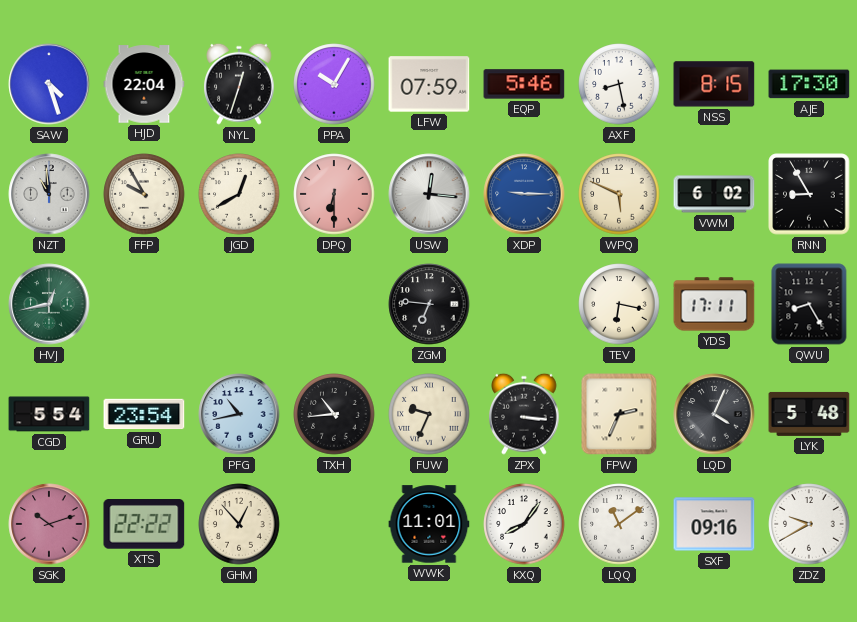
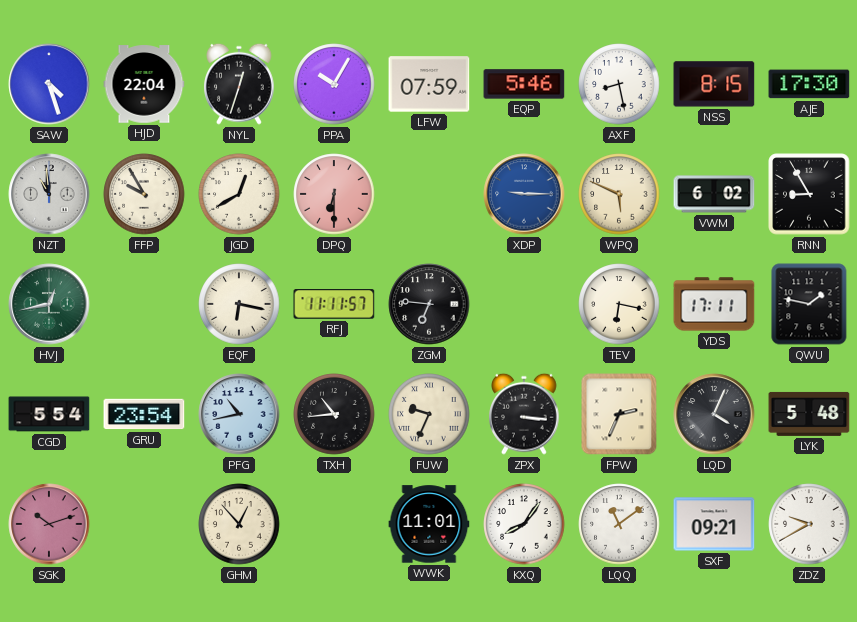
USW: 12:16 -> none (429, 194)
EQF: none -> 6:17 (239, 304)
RFJ: none -> 11:11 (334, 304)
QWU: 8:25 -> 1:47 (809, 304)
XTS: 22:22 -> none (144, 525)
SXF: 09:16 -> 09:21 (714, 524)
